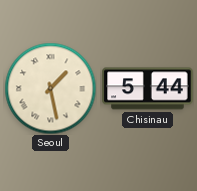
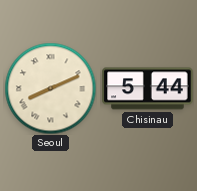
Seoul: 1:28 -> 8:11 (50, 88)
